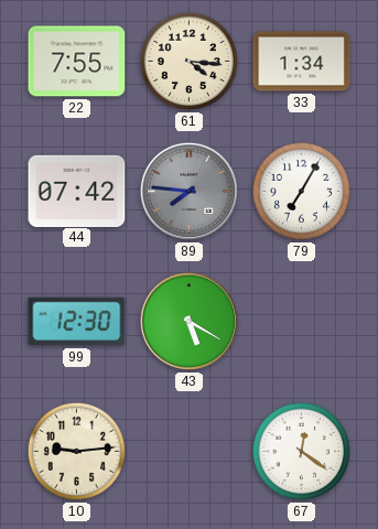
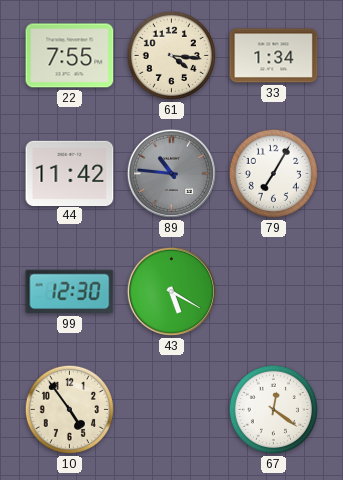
44: 07:42 -> 11:42 (70, 173)
89: 7:46 -> 10:46 (171, 173)
10: 9:14 -> 4:54 (69, 409)
